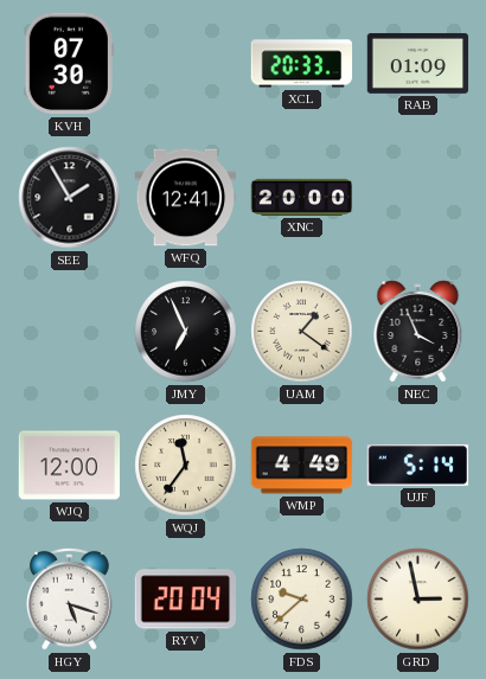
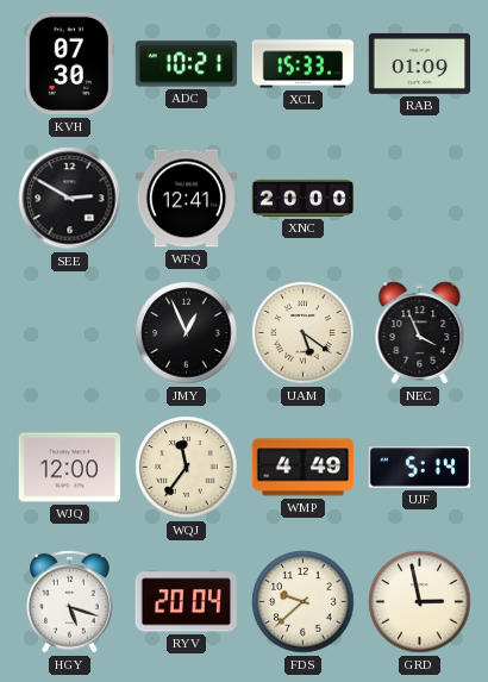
ADC: none -> 10:21 (187, 64)
XCL: 20:33 -> 15:33 (304, 64)
SEE: 1:55 -> 2:50 (70, 199)
JMY: 6:56 -> 12:56 (187, 333)
UAM: 1:21 -> 5:21 (304, 333)
